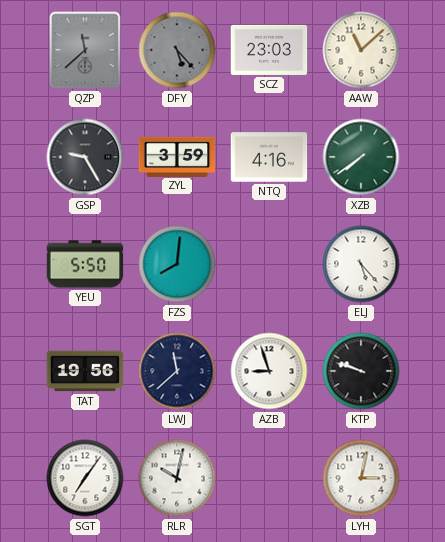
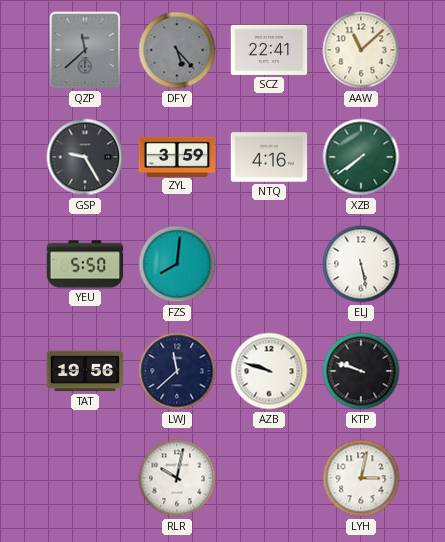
SCZ: 23:03 -> 22:41 (269, 50)
ELJ: 5:23 -> 5:28 (361, 264)
AZB: 8:57 -> 9:48 (269, 371)
SGT: 7:06 -> none (85, 478)
